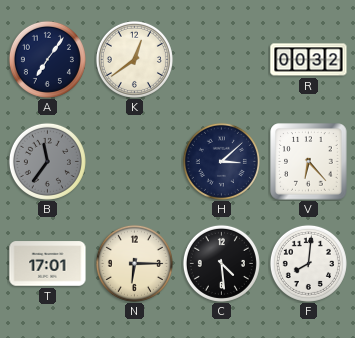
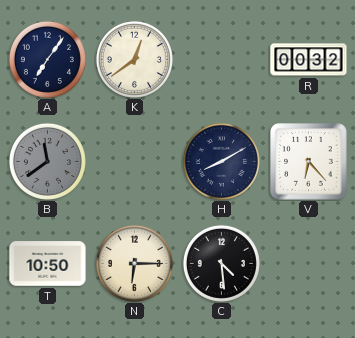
B: 11:36 -> 11:39 (47, 161)
H: 3:08 -> 8:10 (221, 161)
T: 17:01 -> 10:50 (48, 264)
F: 8:01 -> none (308, 263)
